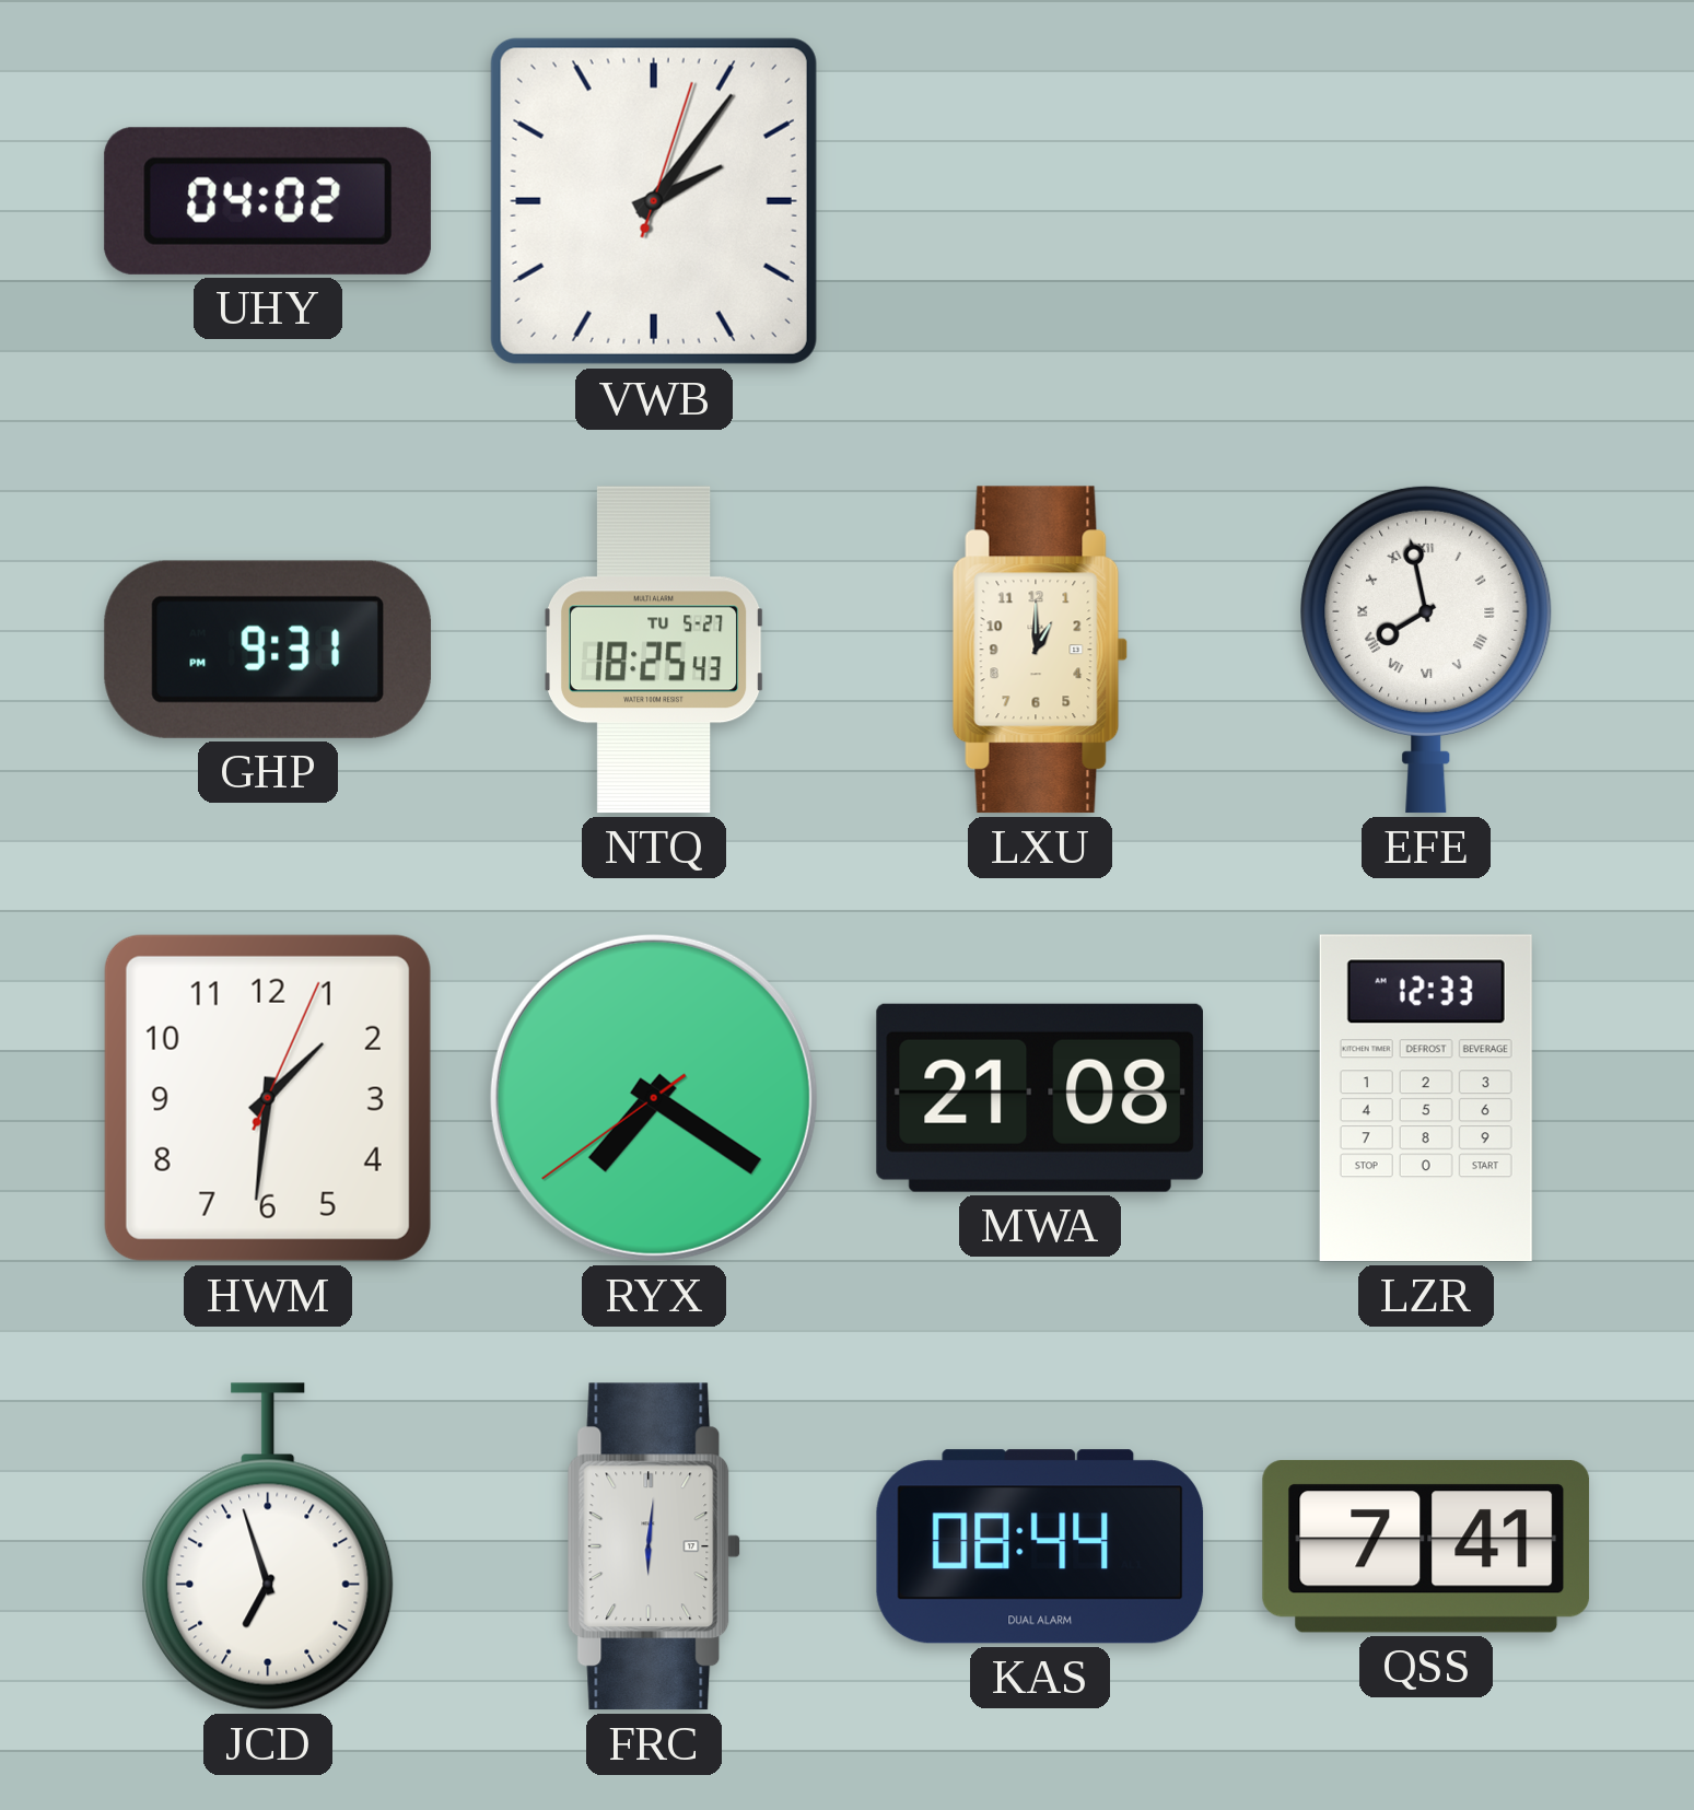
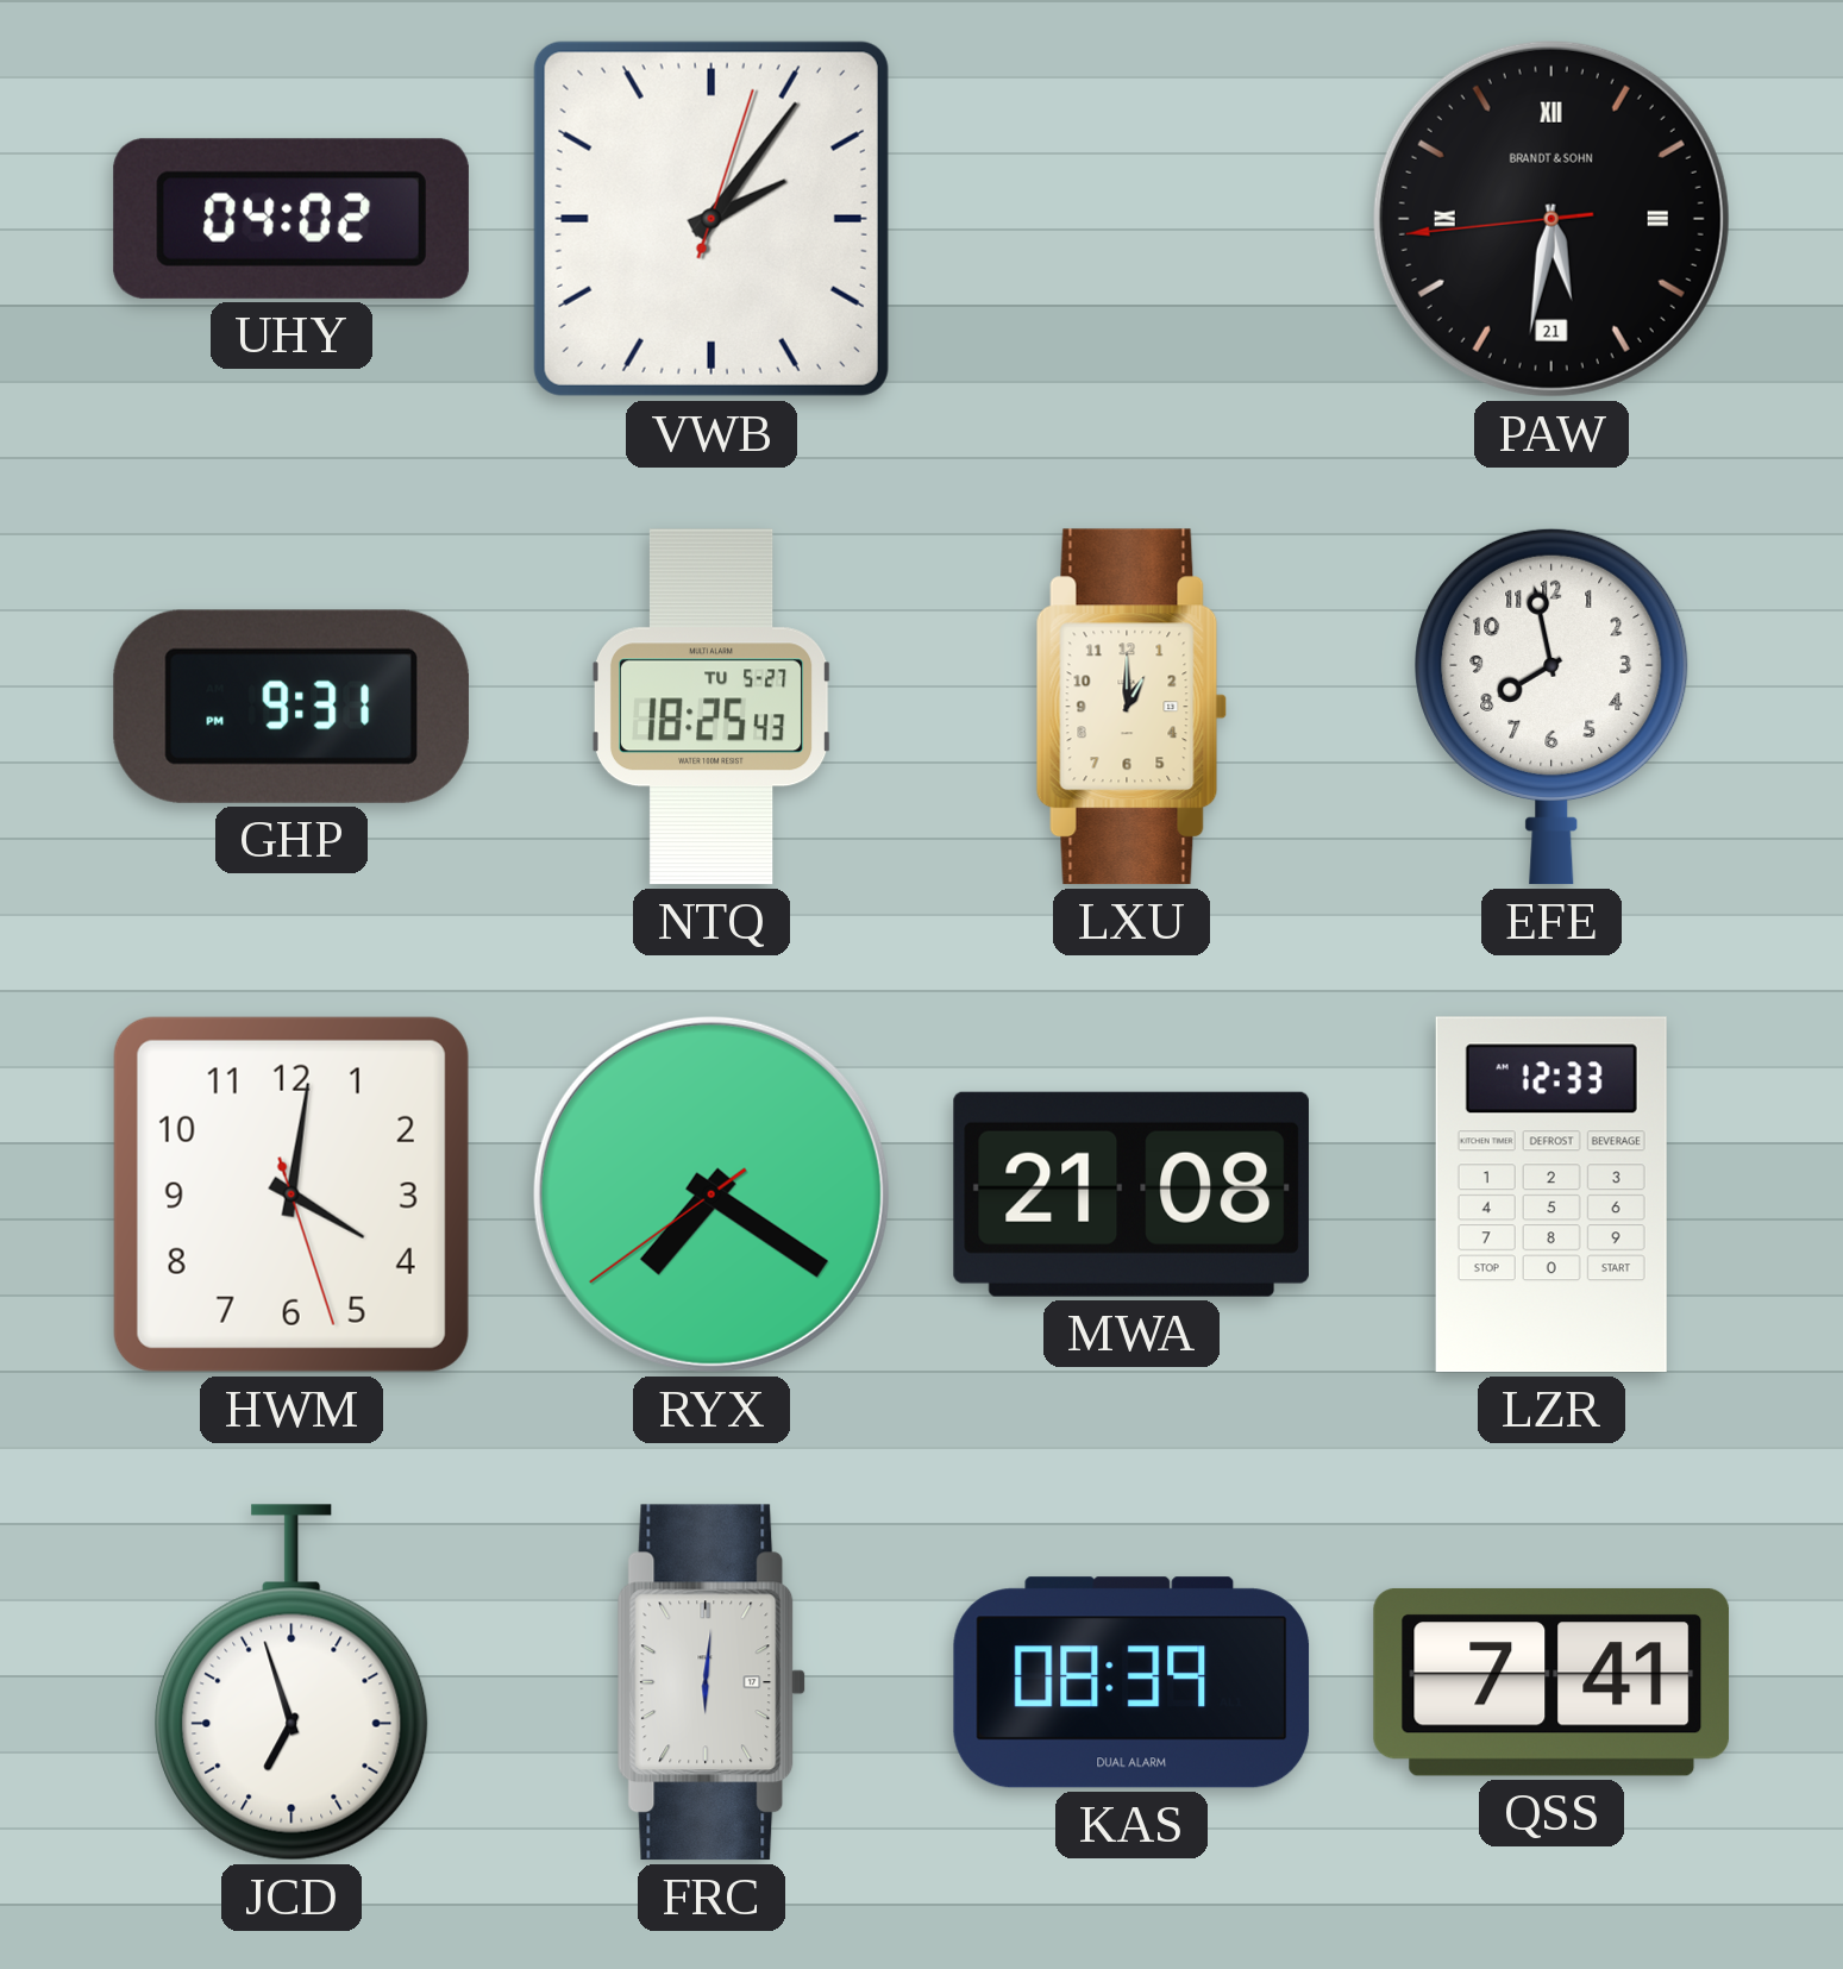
PAW: none -> 5:31 (1551, 219)
EFE numerals: Roman -> Arabic (1551, 707)
HWM: 1:31 -> 4:01 (292, 1194)
KAS: 08:44 -> 08:39 (1131, 1682)
